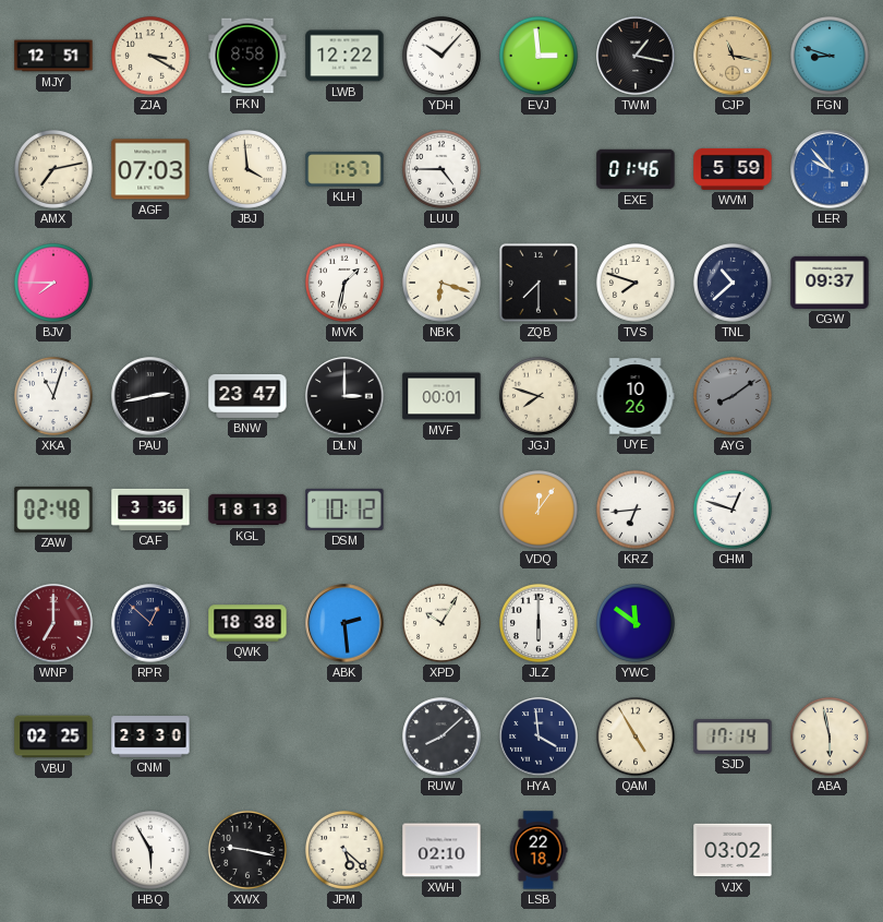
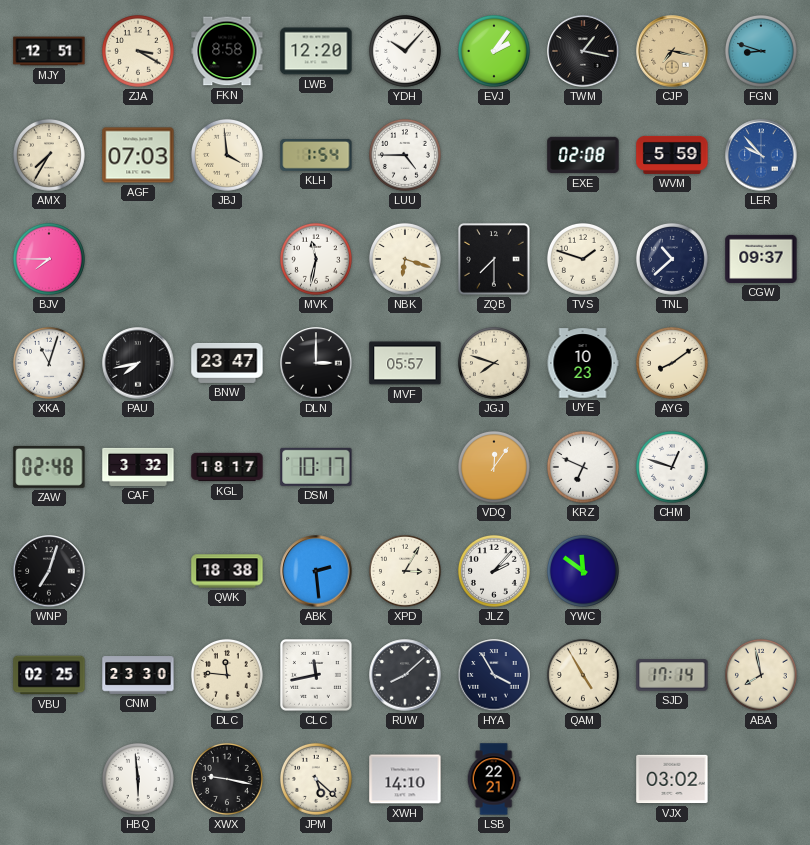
LWB: 12:22 -> 12:20 (316, 51)
EVJ: 2:59 -> 2:06 (494, 51)
CJP: 11:17 -> 7:17 (672, 51)
AMX: 7:13 -> 7:35 (49, 155)
KLH: 1:57 -> 1:54 (316, 155)
EXE: 01:46 -> 02:08 (583, 155)
MVK: 1:32 -> 11:32 (316, 259)
TVS: 7:48 -> 1:48 (583, 259)
PAU: 2:43 -> 7:43 (138, 363)
MVF: 00:01 -> 05:57 (405, 363)
UYE: 10:26 -> 10:23 (583, 363)
AYG dial: grey -> cream (672, 363)
CAF: 3:36 -> 3:32 (138, 467)
KGL: 18:13 -> 18:17 (227, 467)
DSM: 10:12 -> 10:17 (316, 467)
KRZ: 6:44 -> 6:49 (583, 467)
WNP: 7:00 -> 7:03 (49, 571)
WNP dial: burgundy -> black (49, 571)
RPR: 12:52 -> none (150, 623)
XPD: 10:05 -> 3:05 (405, 571)
JLZ: 6:00 -> 2:07 (494, 571)
DLC: none -> 11:46 (227, 675)
CLC: none -> 11:43 (317, 676)
HYA: 3:59 -> 3:55 (494, 675)
ABA: 5:58 -> 7:58 (761, 675)
HBQ: 5:55 -> 5:59 (138, 779)
XWH: 02:10 -> 14:10 (405, 779)
LSB: 22:18 -> 22:21 (494, 779)
